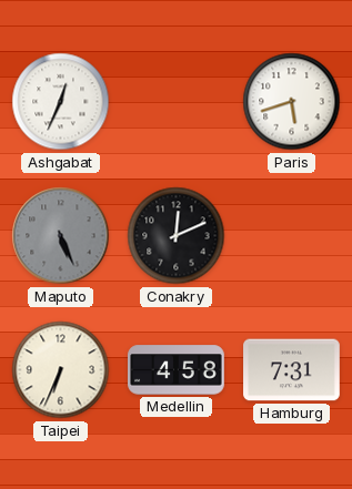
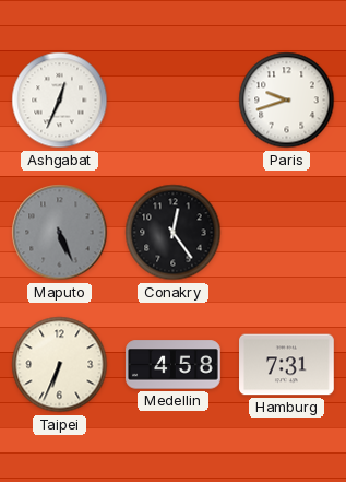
Paris: 5:42 -> 9:42 (287, 101)
Conakry: 12:11 -> 12:24 (174, 233)
